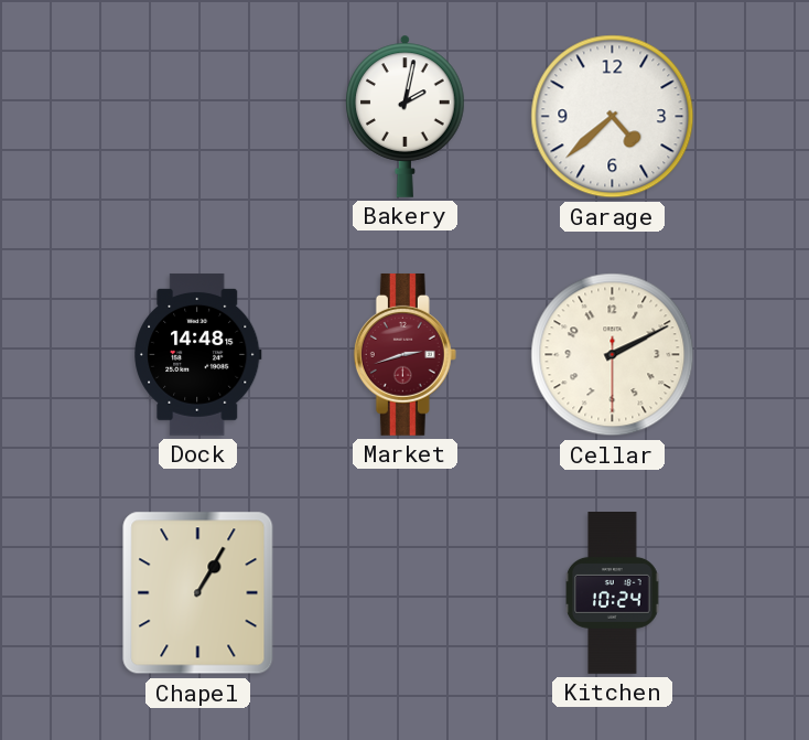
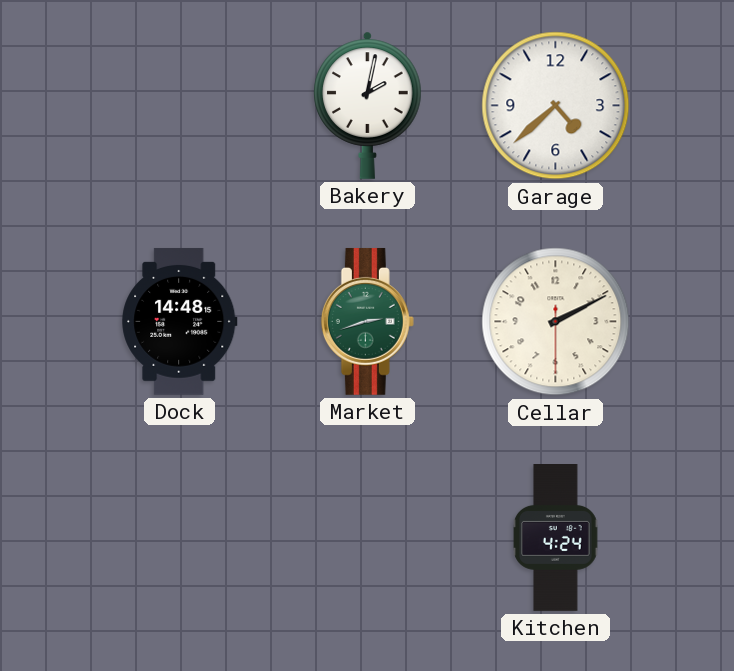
Market dial: burgundy -> green (367, 321)
Chapel: 1:05 -> none (198, 593)
Kitchen: 10:24 -> 4:24 (556, 538)
